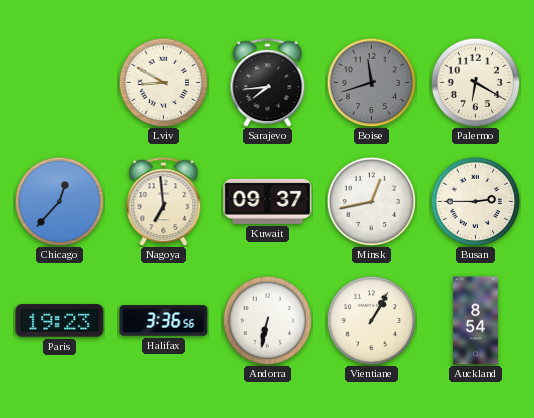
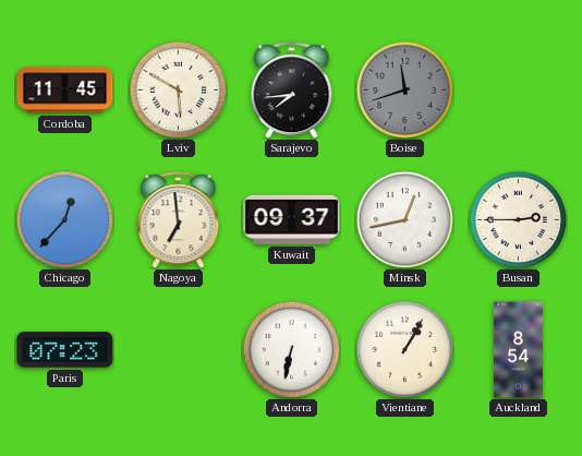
Cordoba: none -> 11:45 (65, 91)
Lviv: 8:50 -> 5:50 (178, 89)
Palermo: 6:20 -> none (475, 82)
Paris: 19:23 -> 07:23 (65, 350)
Halifax: 3:36 -> none (164, 321)
